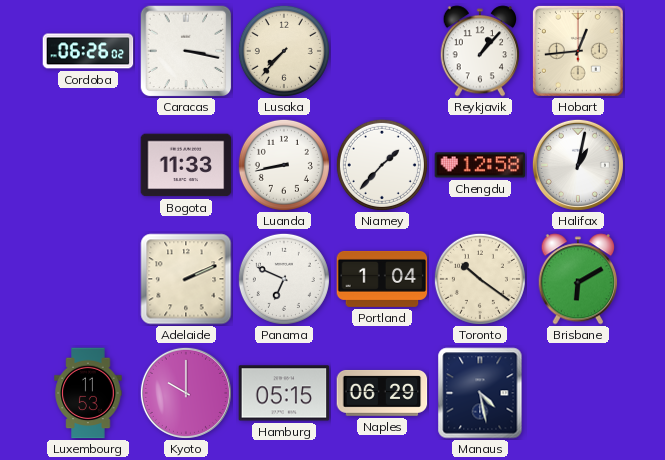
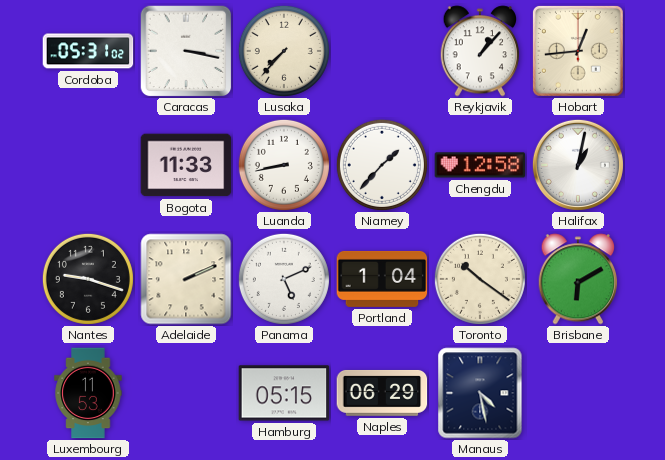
Cordoba: 06:26 -> 05:31 (88, 51)
Nantes: none -> 9:18 (88, 279)
Panama: 6:49 -> 5:11 (284, 279)
Kyoto: 10:00 -> none (186, 393)
